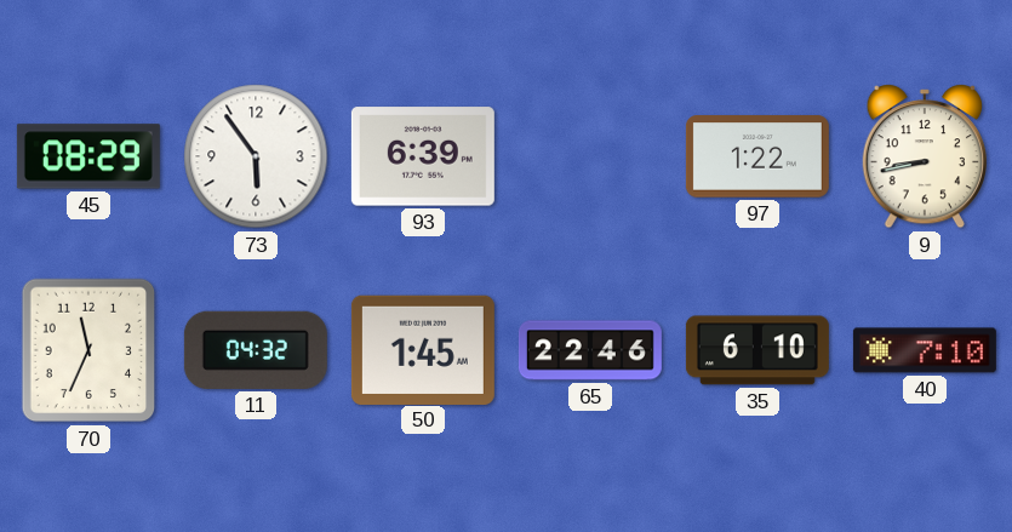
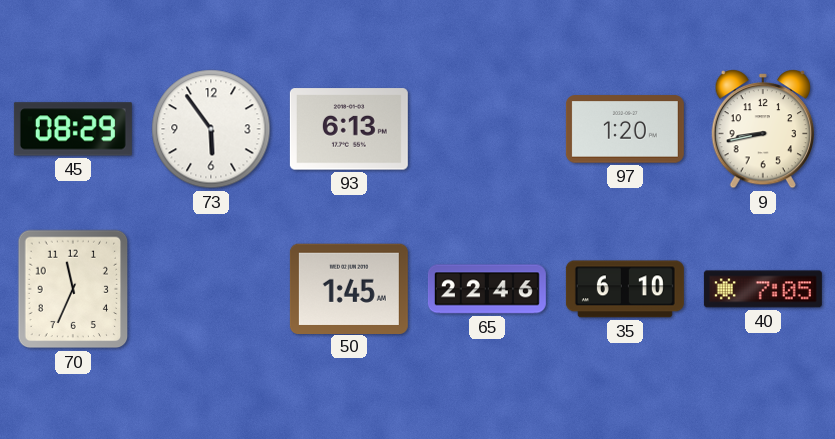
93: 6:39 -> 6:13 (349, 129)
97: 1:22 -> 1:20 (625, 129)
11: 04:32 -> none (256, 350)
40: 7:10 -> 7:05 (763, 289)
